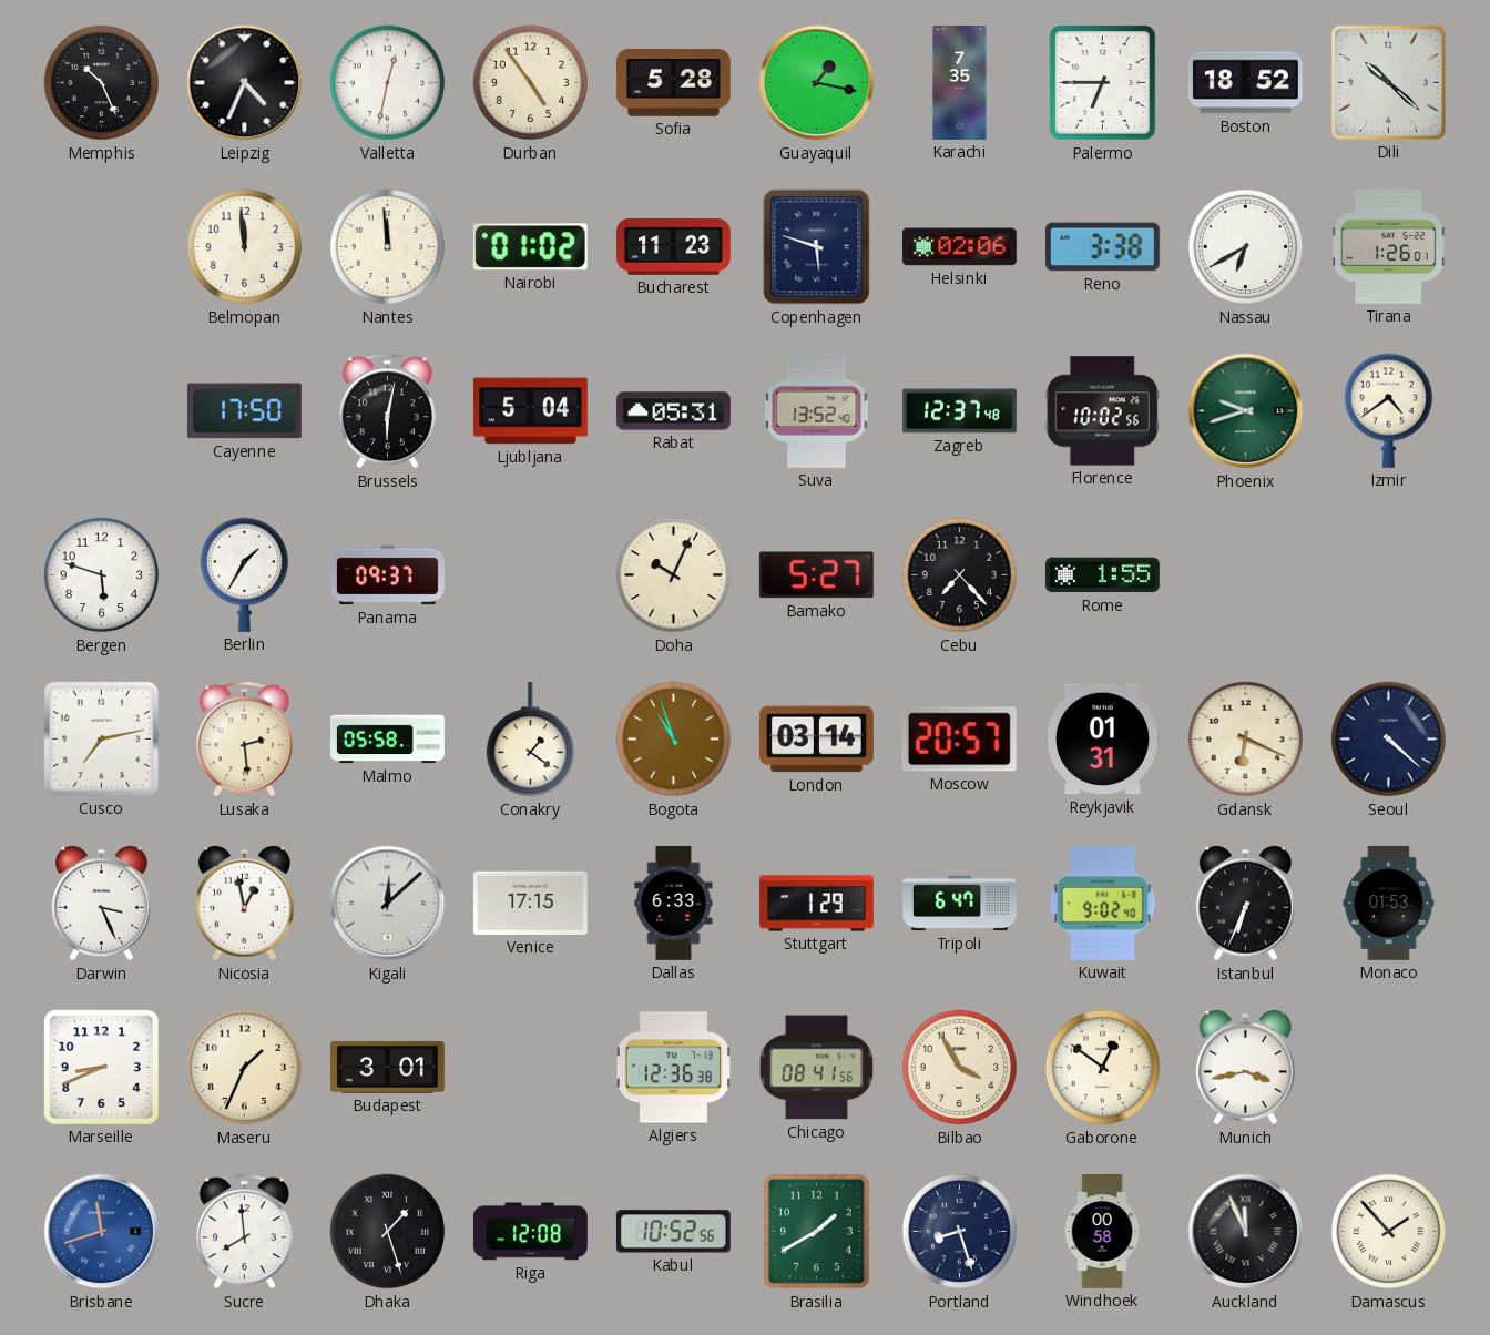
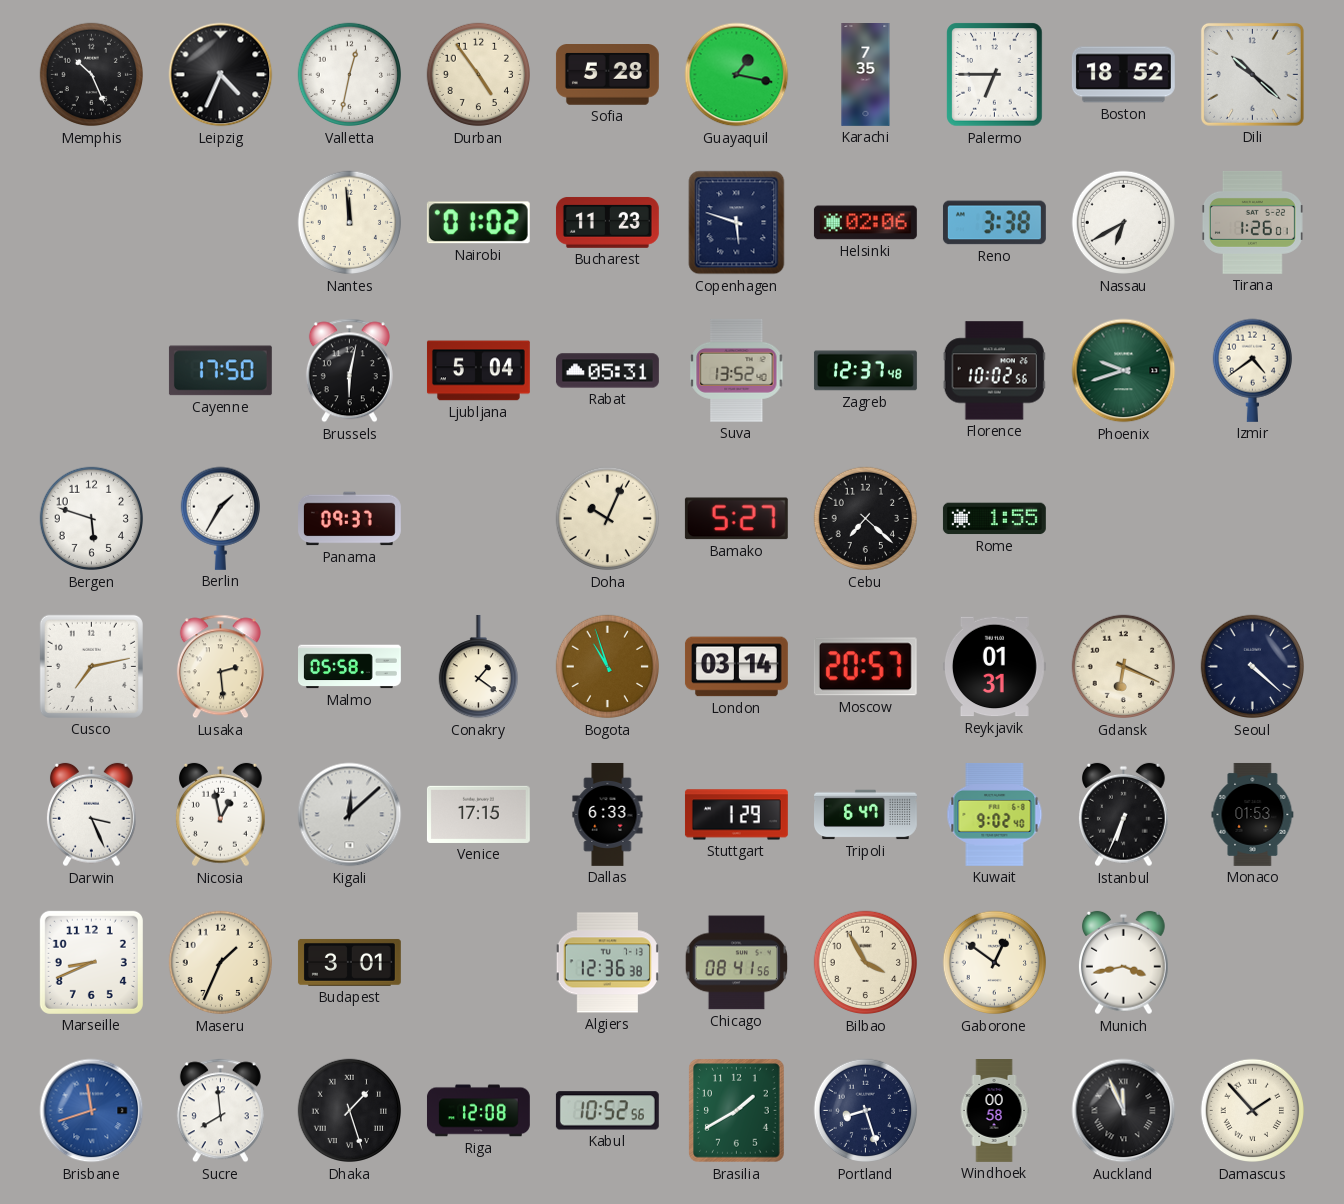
Belmopan: 11:59 -> none (245, 247)
Cebu: 7:23 -> 7:22 (866, 519)
